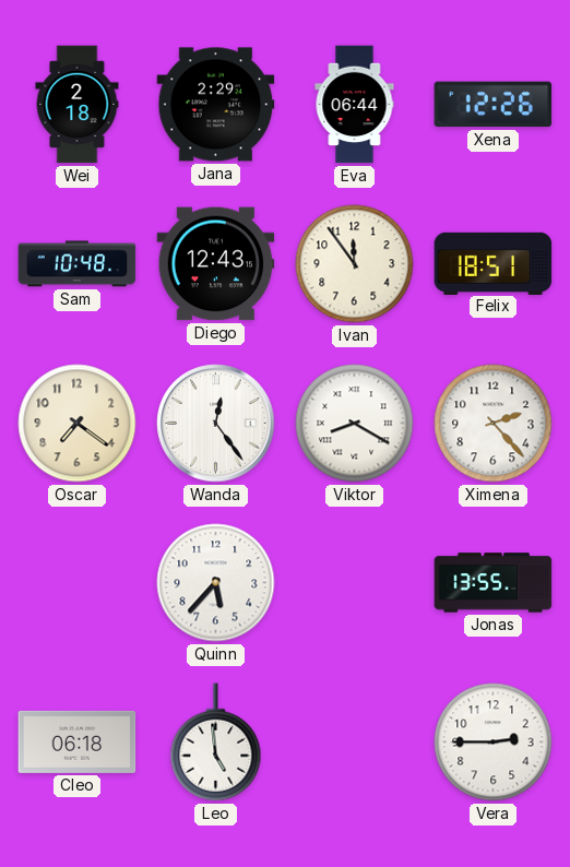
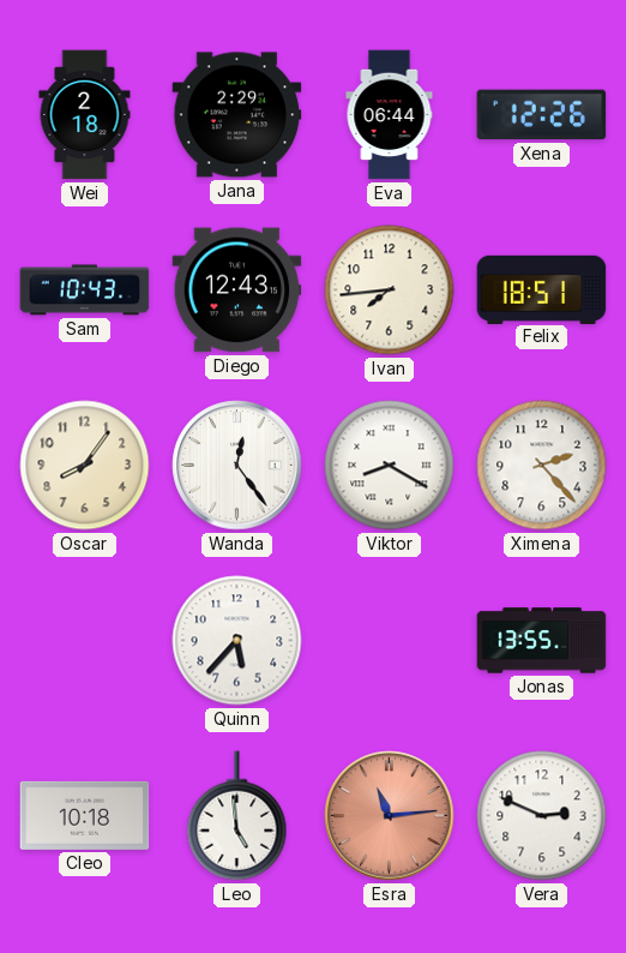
Sam: 10:48 -> 10:43 (85, 290)
Ivan: 11:54 -> 7:44 (390, 290)
Oscar: 7:21 -> 8:06 (85, 466)
Cleo: 06:18 -> 10:18 (85, 815)
Esra: none -> 11:14 (390, 816)
Vera: 2:45 -> 2:49 (542, 816)
